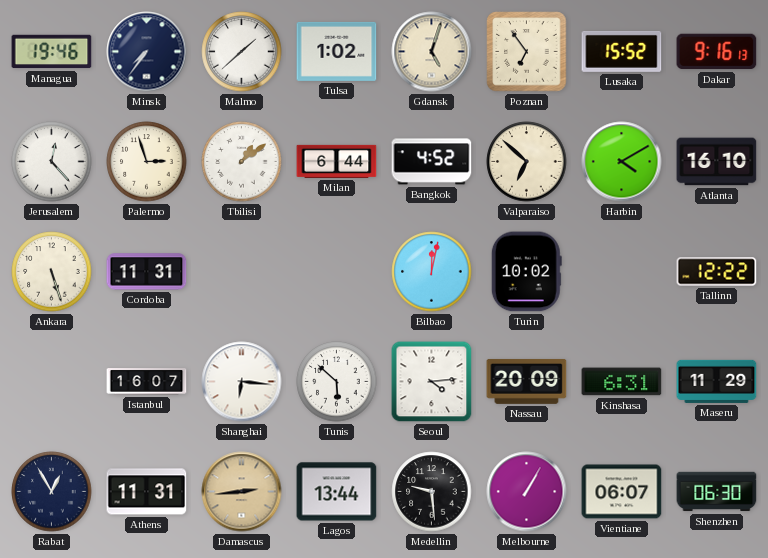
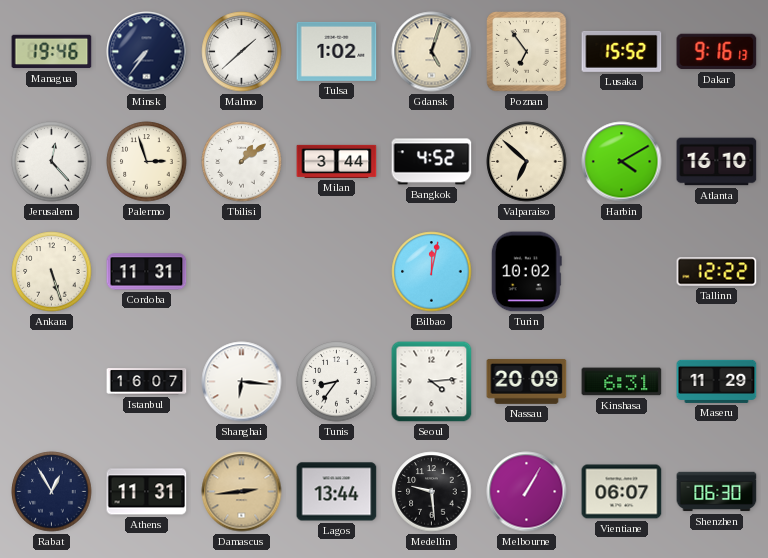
Milan: 6:44 -> 3:44 (337, 161)
Tunis: 5:52 -> 8:36 (337, 382)
